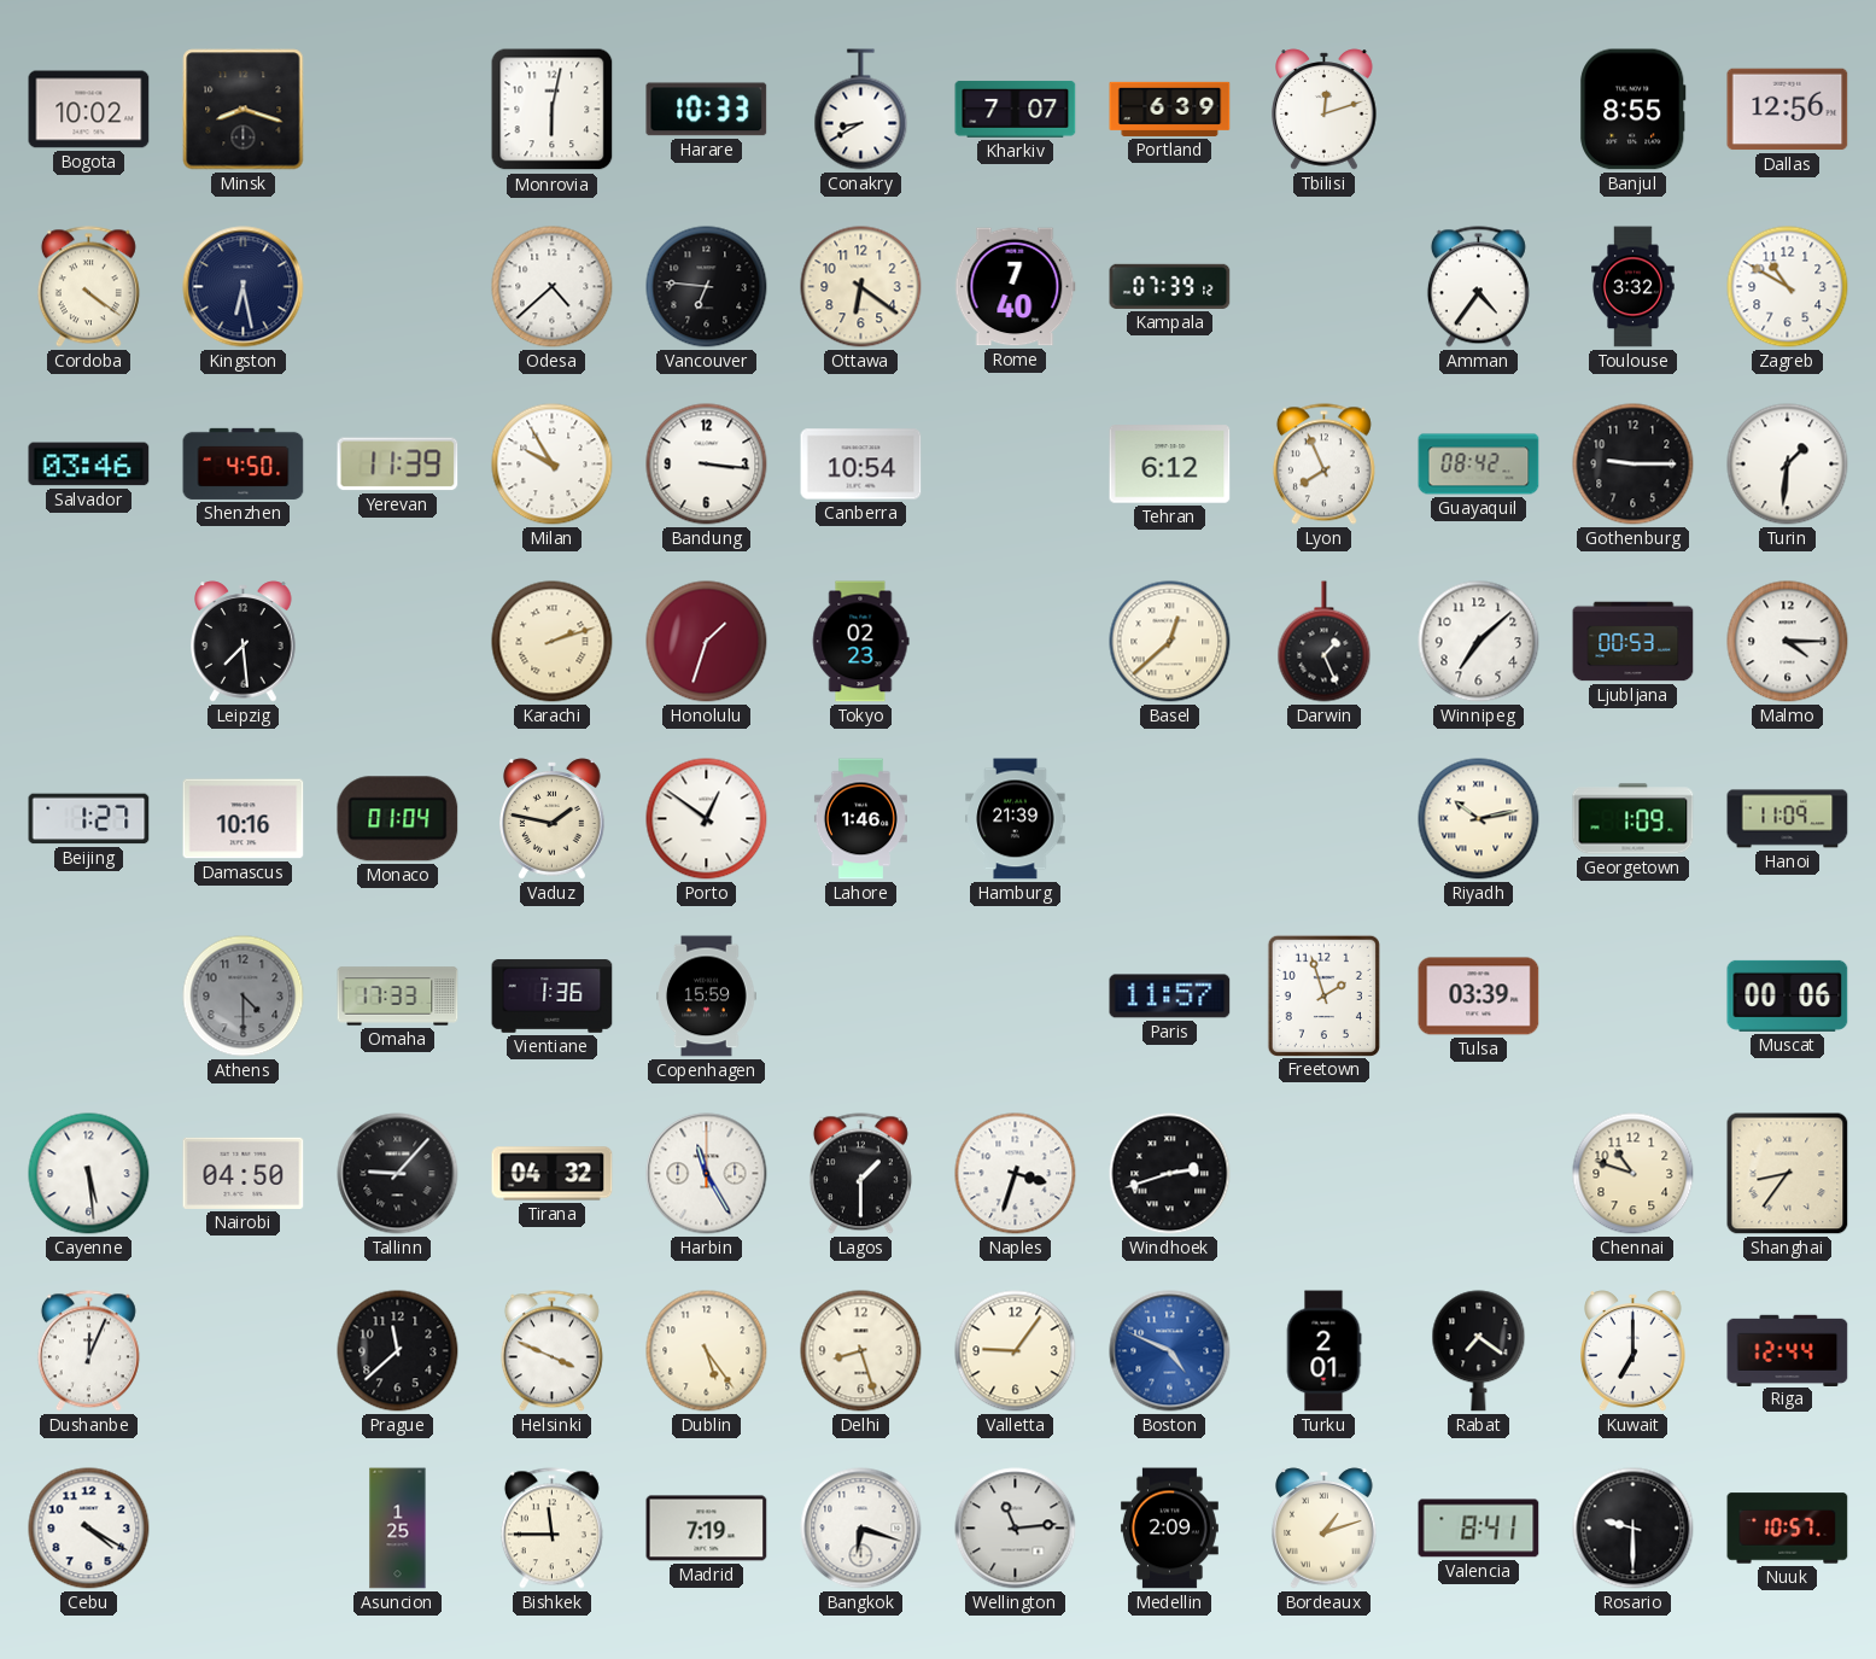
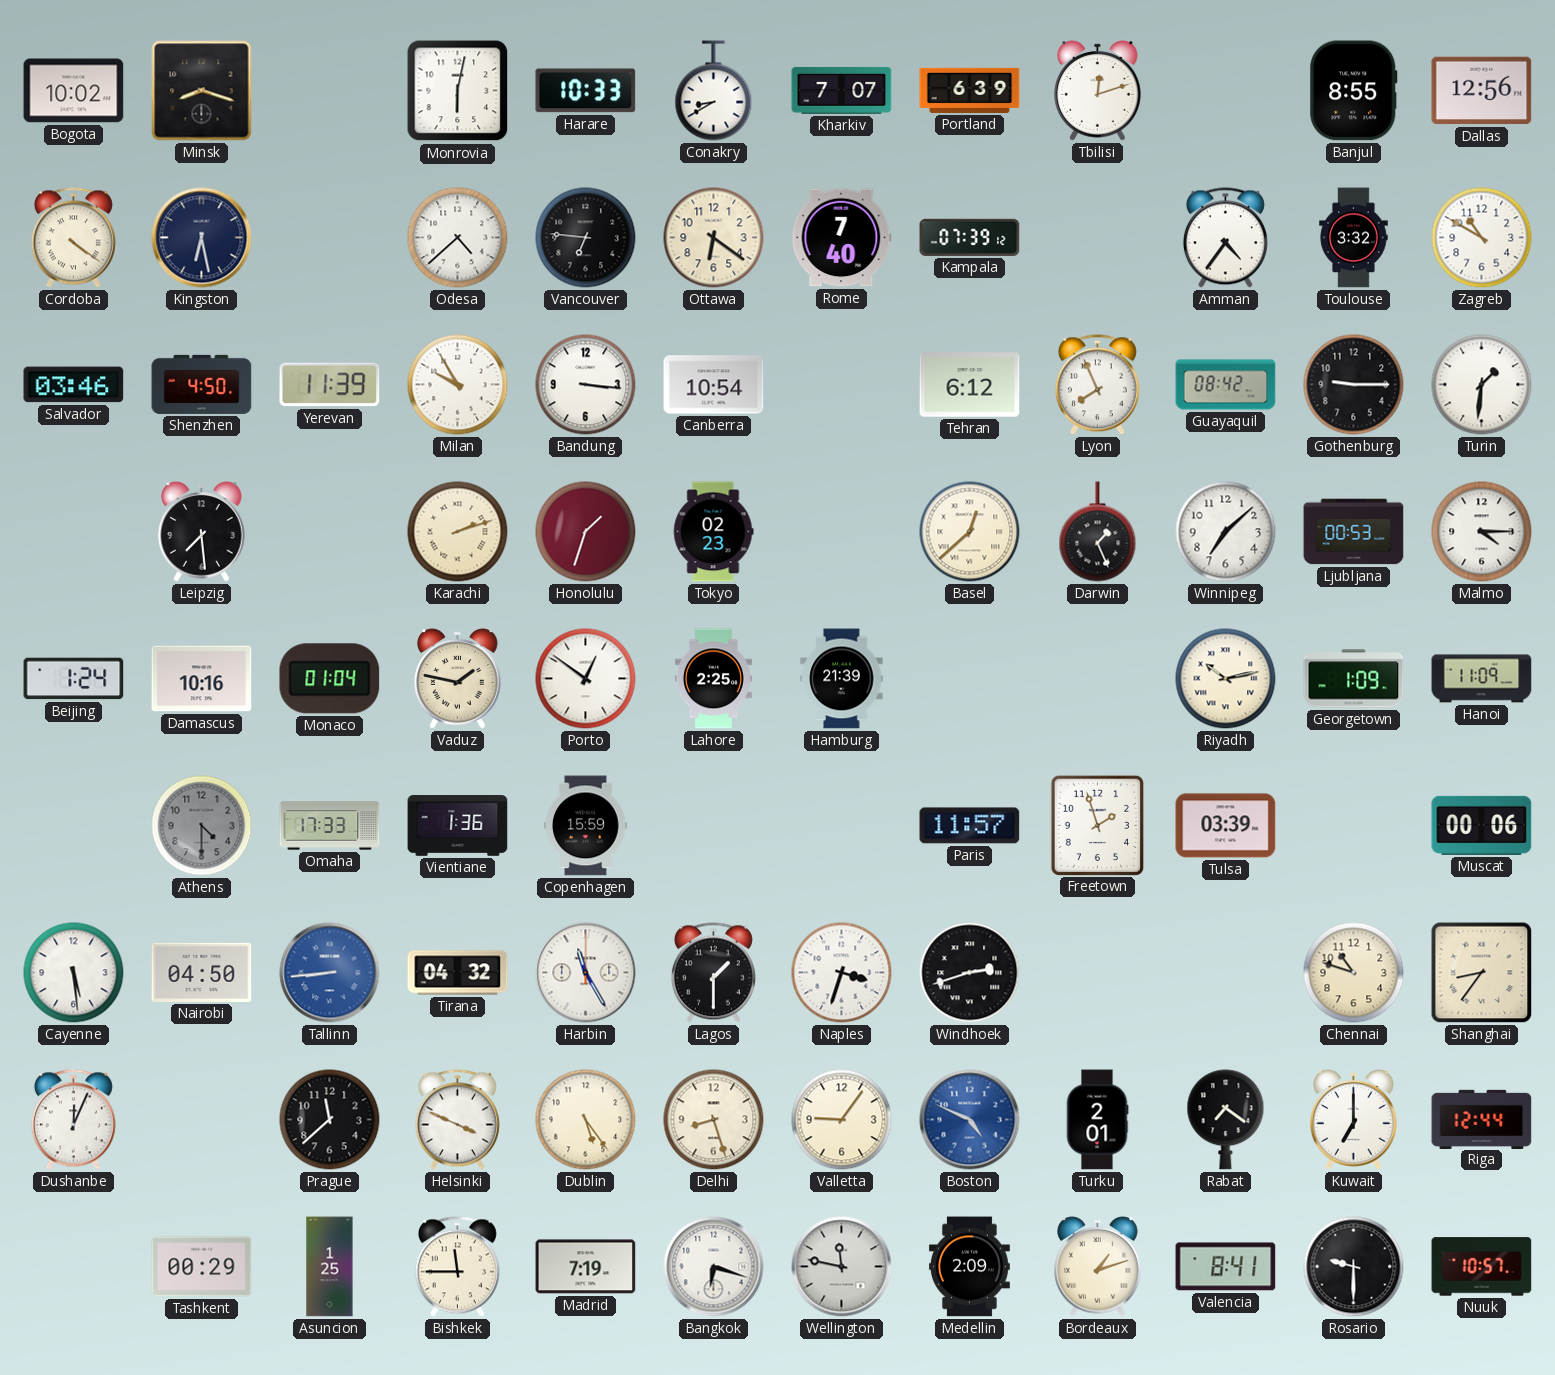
Beijing: 1:27 -> 1:24 (74, 679)
Lahore: 1:46 -> 2:25 (713, 679)
Tallinn: 9:07 -> 8:44 (330, 973)
Tallinn dial: black -> blue (330, 973)
Cebu: 4:20 -> none (89, 1529)
Tashkent: none -> 00:29 (202, 1267)
Wellington: 11:14 -> 11:47 (842, 1267)
